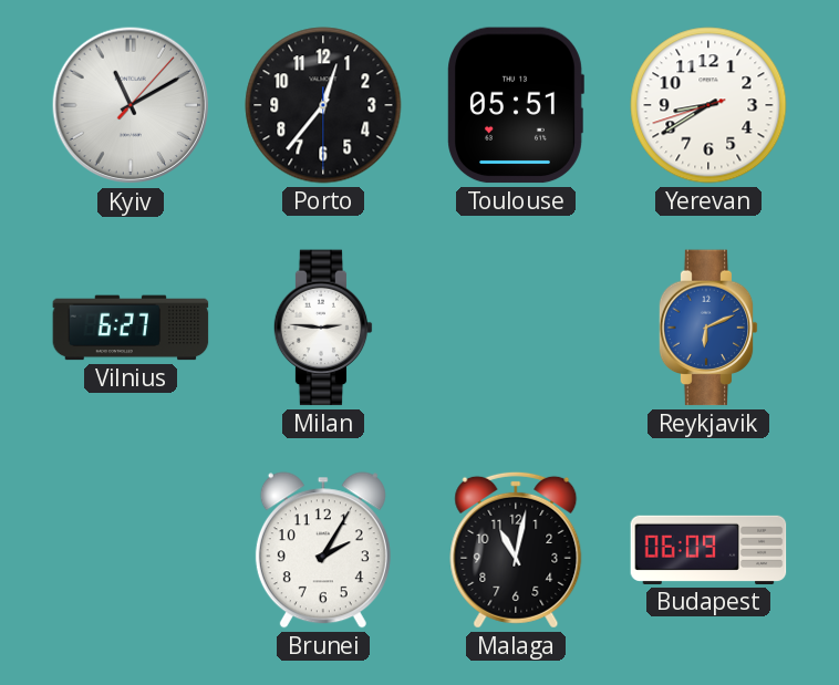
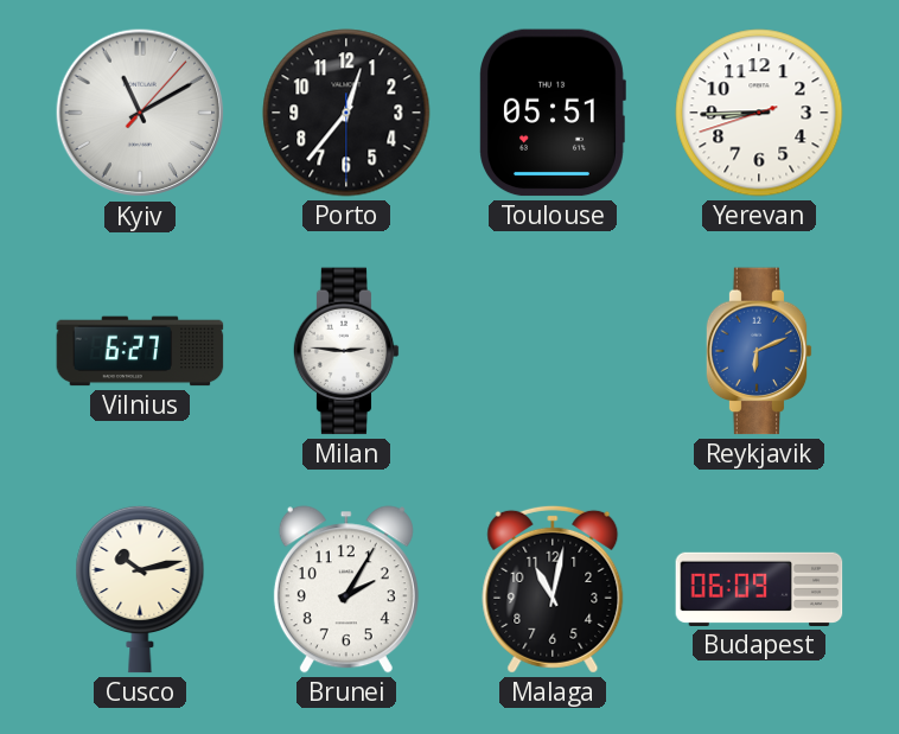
Yerevan: 8:39 -> 8:44 (759, 113)
Cusco: none -> 10:13 (140, 589)
